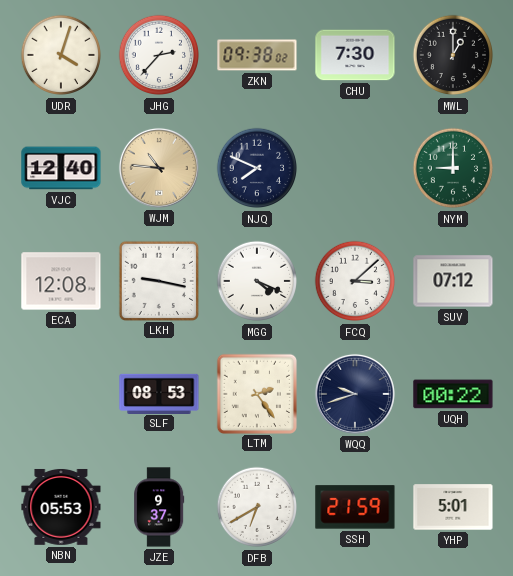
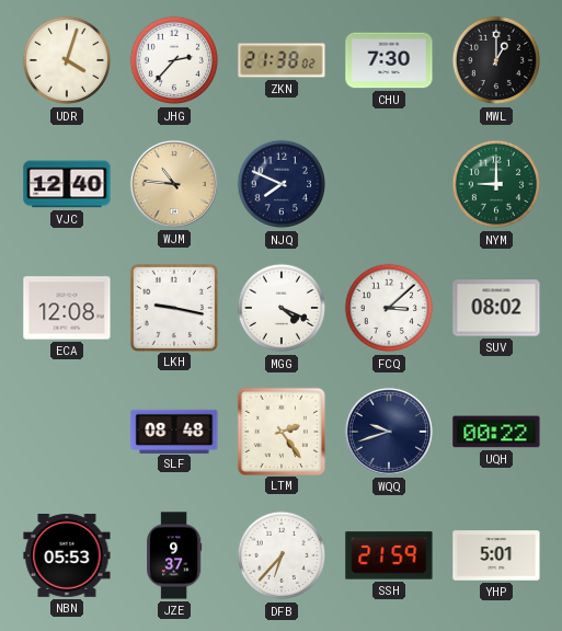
ZKN: 09:38 -> 21:38 (282, 60)
SUV: 07:12 -> 08:02 (496, 308)
SLF: 08:53 -> 08:48 (174, 431)
DFB: 6:40 -> 6:37 (282, 555)
